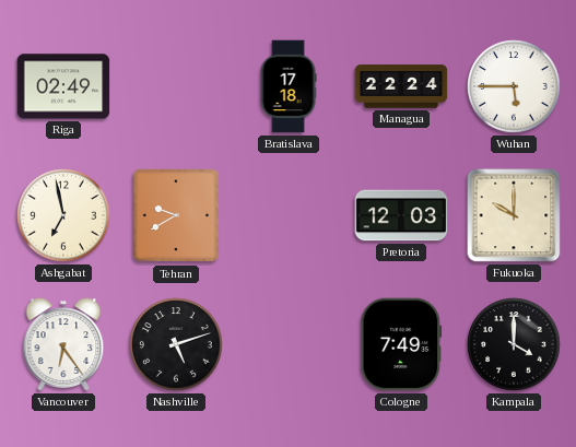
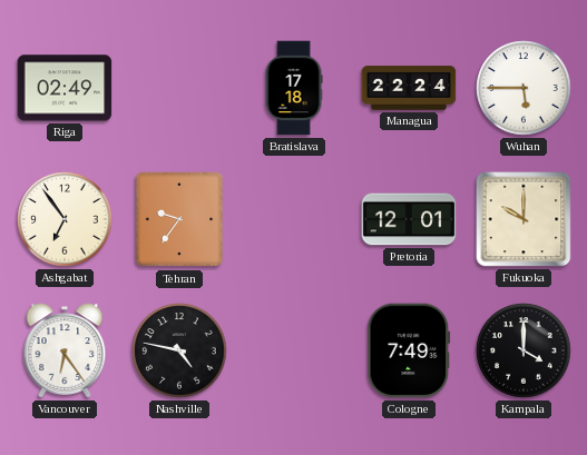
Ashgabat: 6:58 -> 6:54 (65, 219)
Tehran: 9:40 -> 9:36 (179, 219)
Pretoria: 12:03 -> 12:01 (409, 219)
Nashville: 5:12 -> 4:47 (179, 350)
